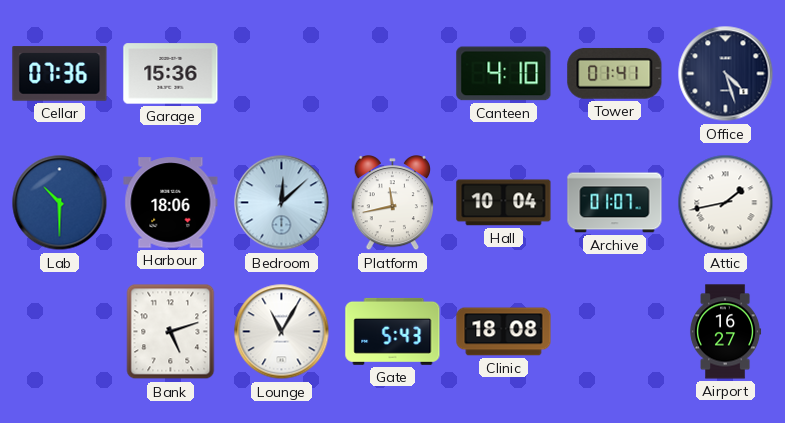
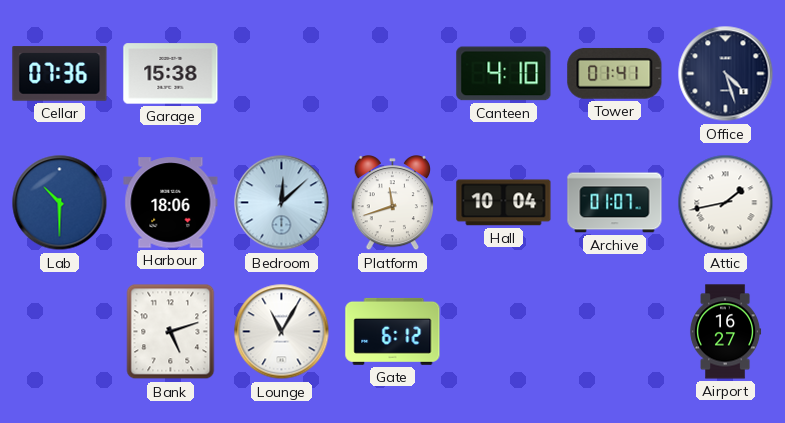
Garage: 15:36 -> 15:38 (171, 74)
Platform: 11:43 -> 11:42 (392, 204)
Gate: 5:43 -> 6:12 (393, 331)
Clinic: 18:08 -> none (504, 332)
